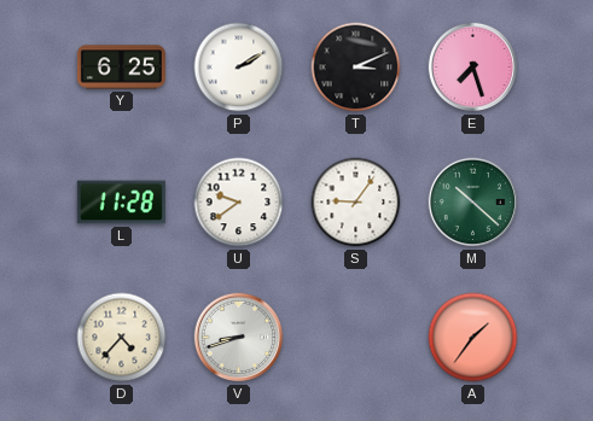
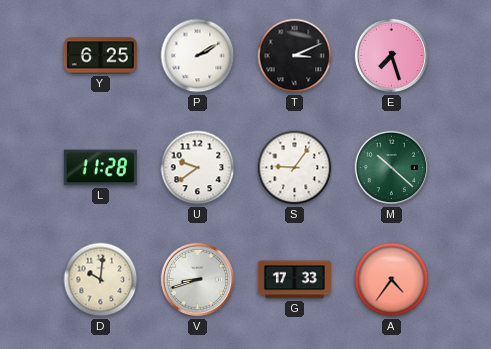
D: 4:37 -> 10:01 (101, 280)
G: none -> 17:33 (294, 280)
A: 1:36 -> 4:36 (392, 280)
